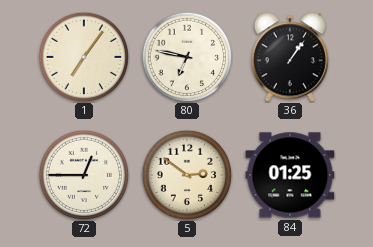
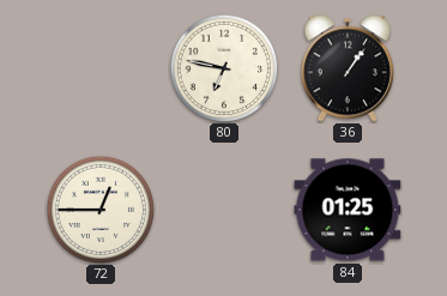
1: 7:06 -> none (84, 57)
5: 2:51 -> none (187, 175)
